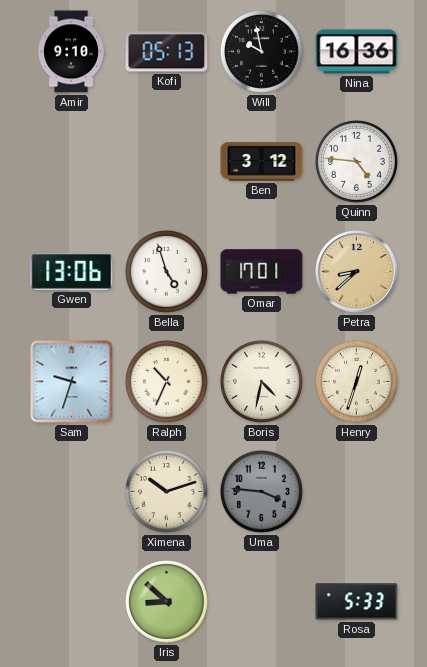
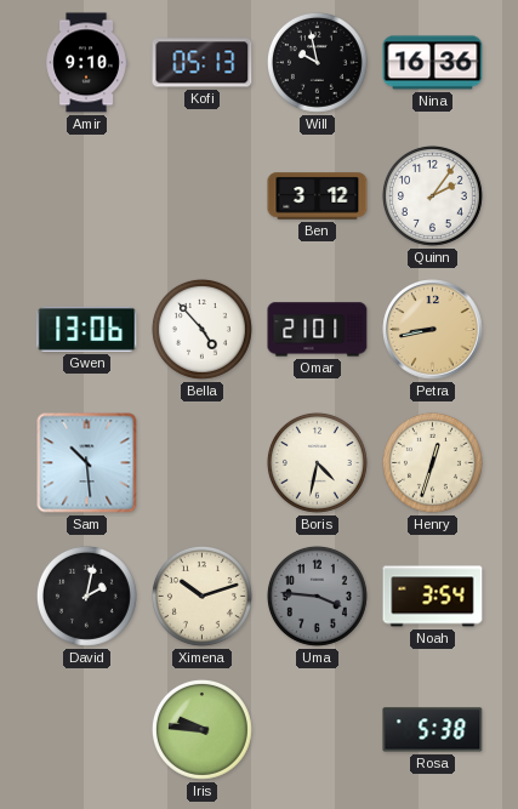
Quinn: 4:46 -> 2:06 (432, 195)
Bella: 4:57 -> 4:53 (201, 329)
Omar: 17:01 -> 21:01 (318, 330)
Petra: 8:38 -> 8:43 (433, 330)
Sam: 9:33 -> 10:29 (87, 463)
Ralph: 10:34 -> none (166, 381)
David: none -> 2:02 (86, 596)
Noah: none -> 3:54 (433, 597)
Iris: 8:52 -> 9:46 (201, 729)
Rosa: 5:33 -> 5:38 (433, 730)
